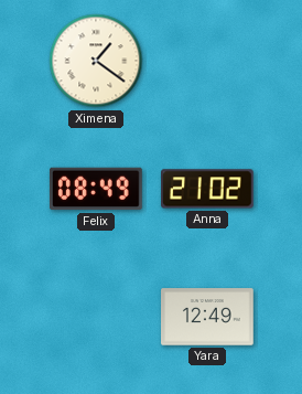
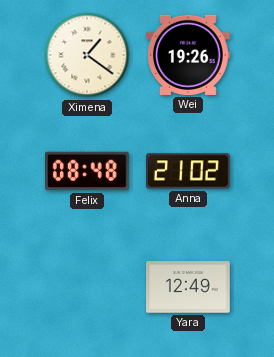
Wei: none -> 19:26 (189, 55)
Felix: 08:49 -> 08:48 (88, 171)
